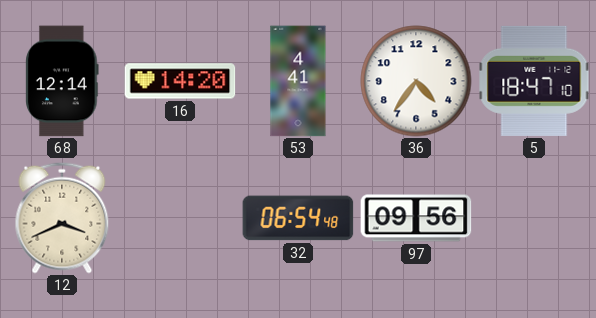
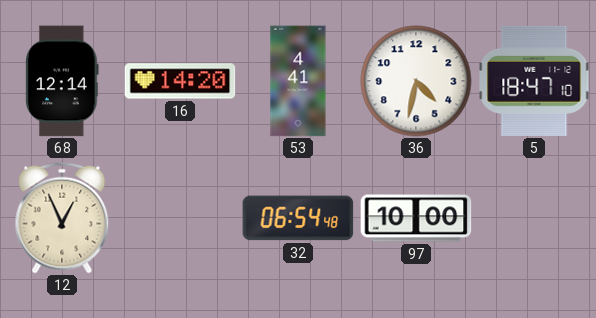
36: 4:36 -> 4:32 (416, 81)
12: 3:41 -> 12:56 (62, 218)
97: 09:56 -> 10:00 (416, 218)
